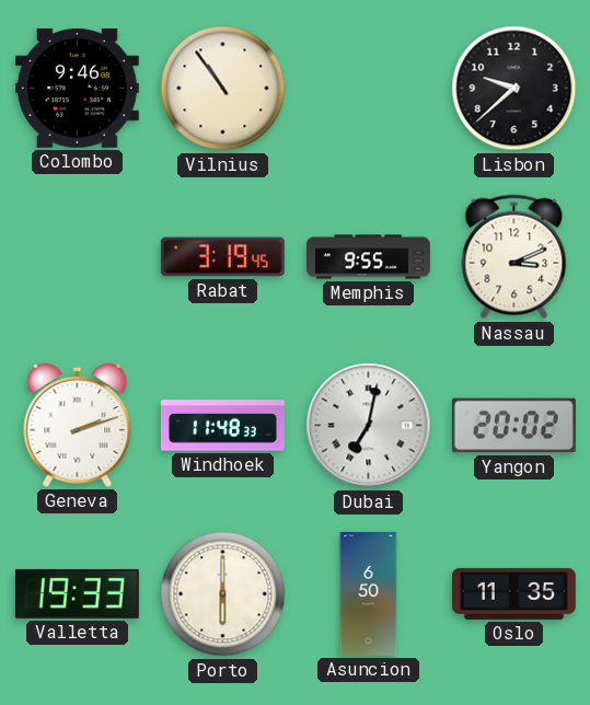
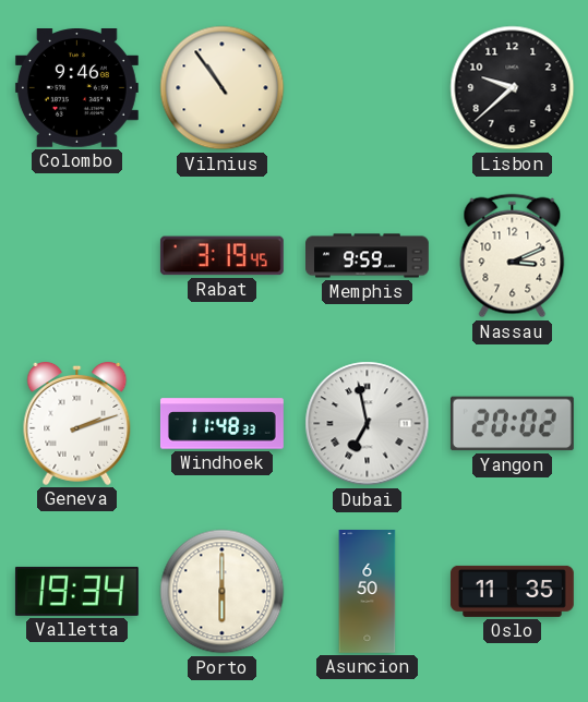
Memphis: 9:55 -> 9:59 (368, 256)
Dubai: 7:02 -> 6:58 (368, 424)
Valletta: 19:33 -> 19:34 (76, 591)
